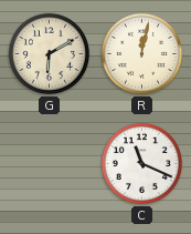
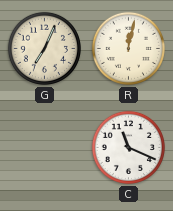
G: 6:10 -> 7:04 (44, 48)
